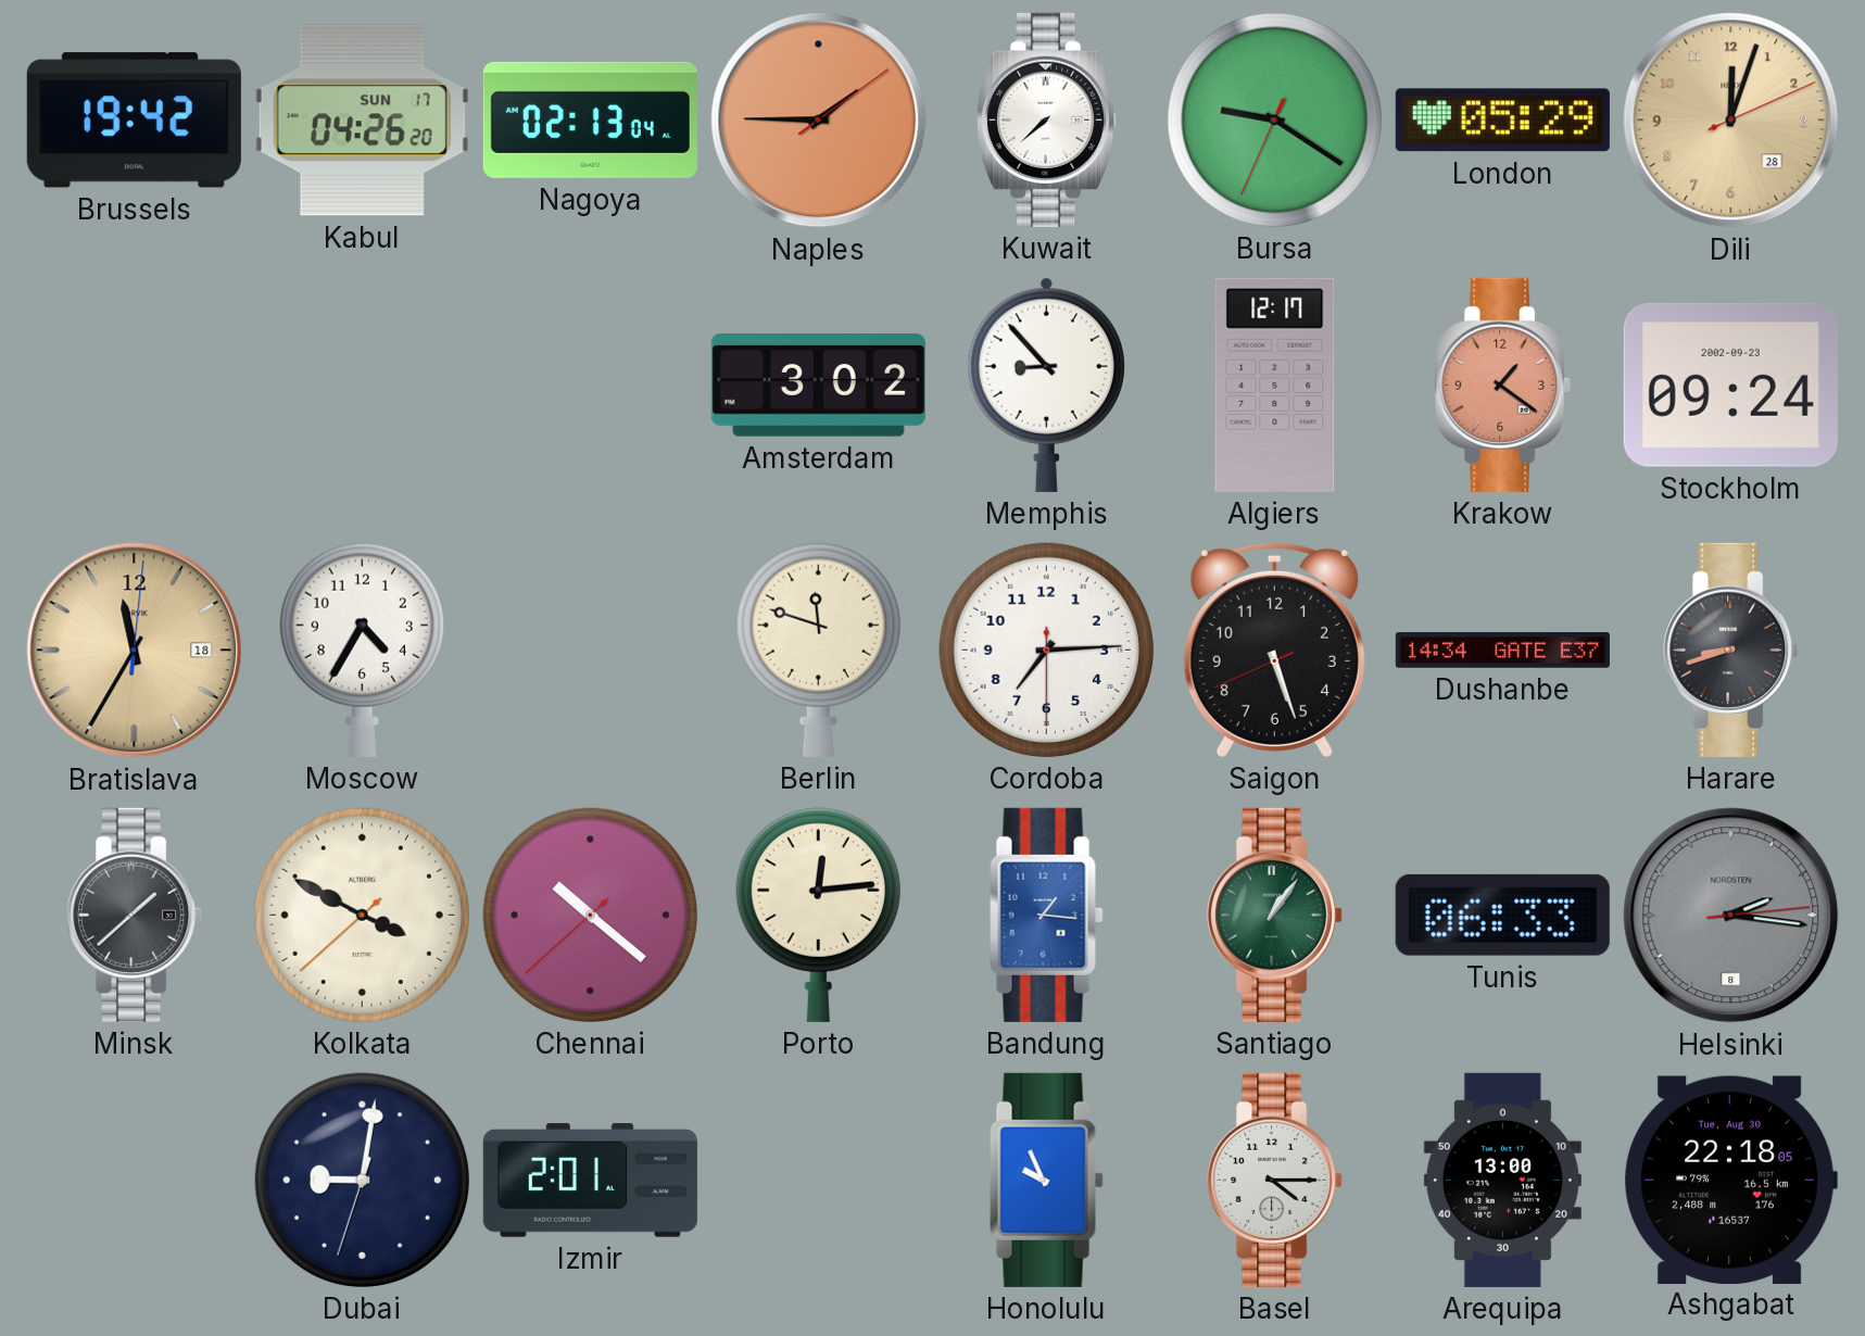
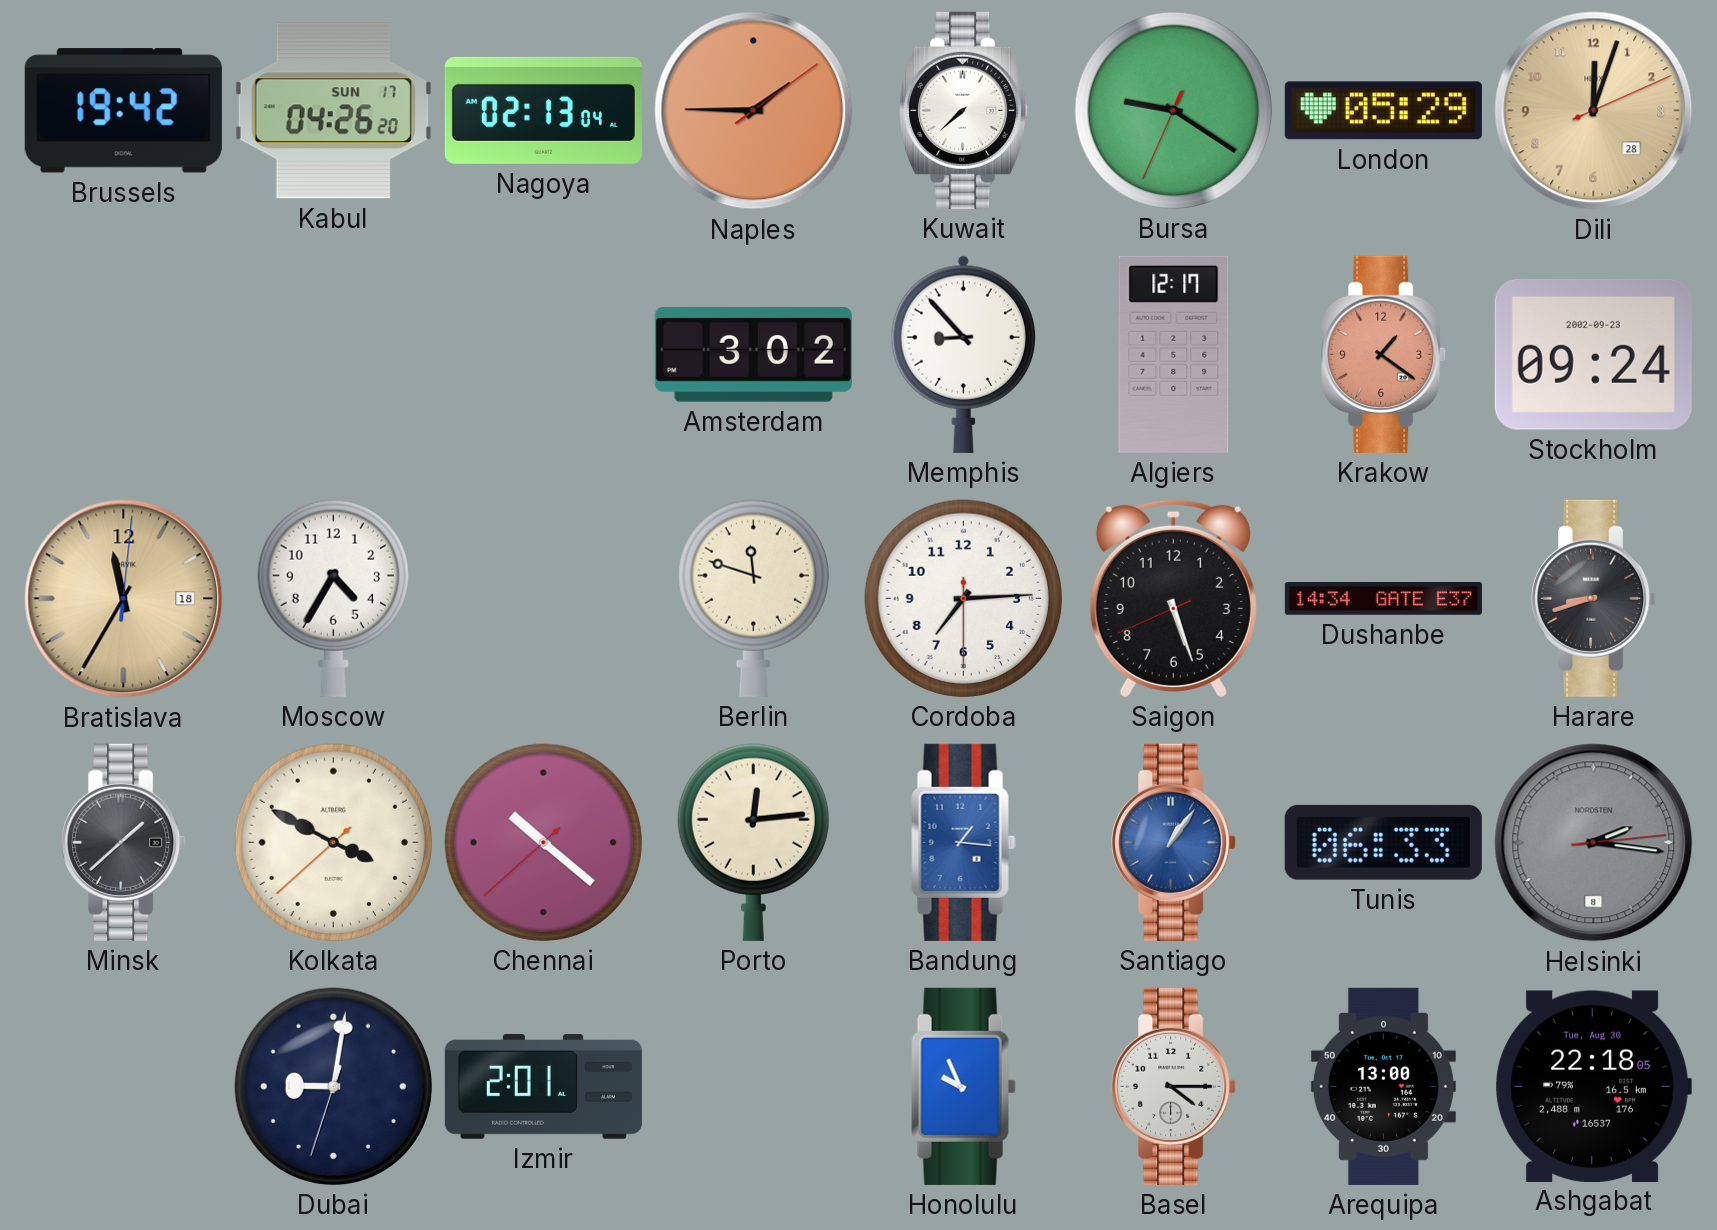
Santiago dial: green -> blue (1174, 842)
